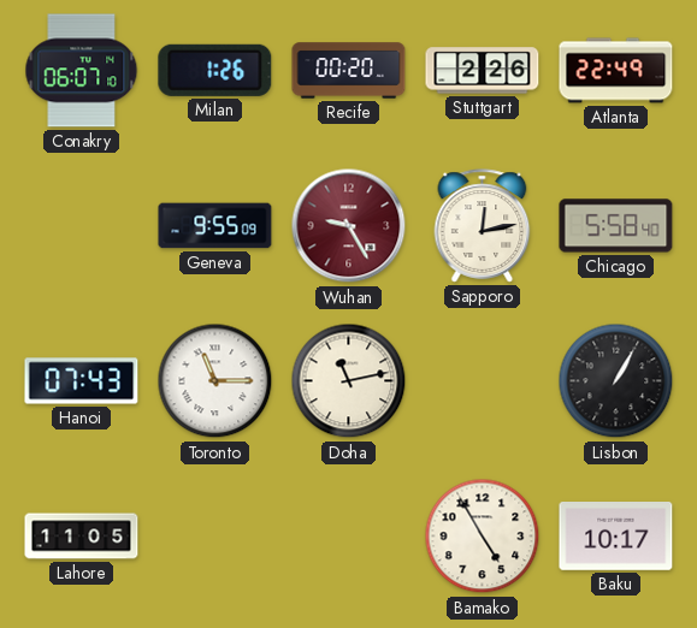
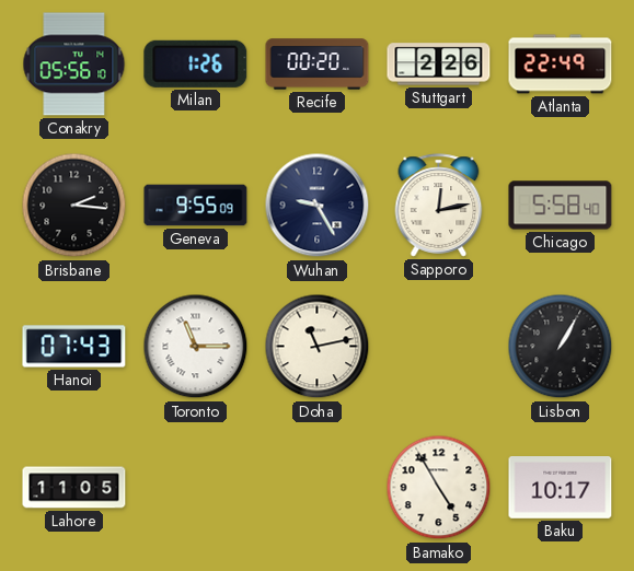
Conakry: 06:07 -> 05:56 (74, 65)
Brisbane: none -> 2:16 (74, 206)
Wuhan dial: burgundy -> navy (318, 206)
